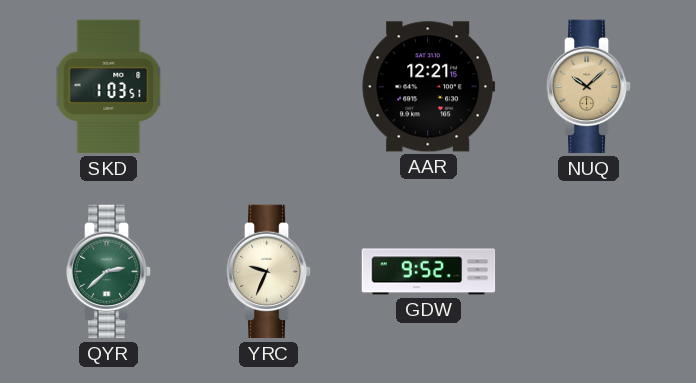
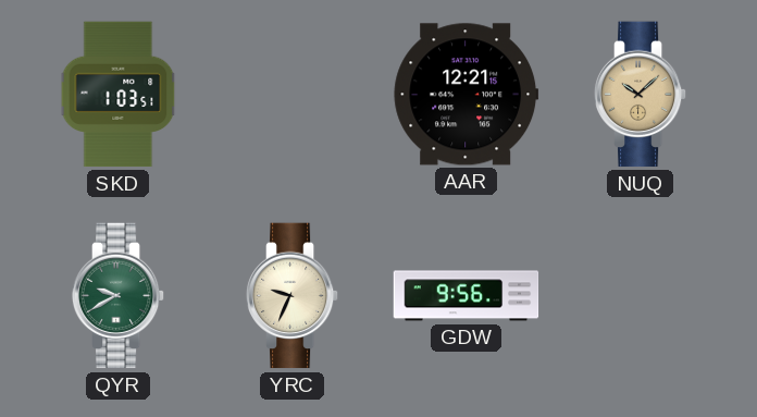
QYR: 2:38 -> 9:40 (119, 296)
GDW: 9:52 -> 9:56 (467, 296)
